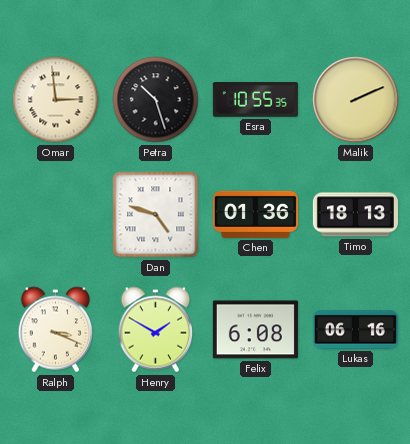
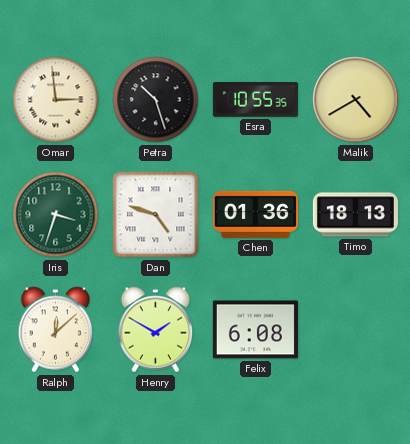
Malik: 2:11 -> 4:40 (356, 100)
Iris: none -> 3:33 (56, 215)
Ralph: 3:19 -> 12:08 (56, 330)
Lukas: 06:16 -> none (355, 330)
